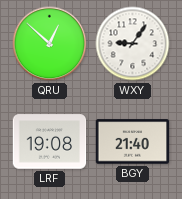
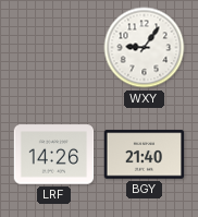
QRU: 12:52 -> none (50, 44)
LRF: 19:08 -> 14:26 (54, 155)
